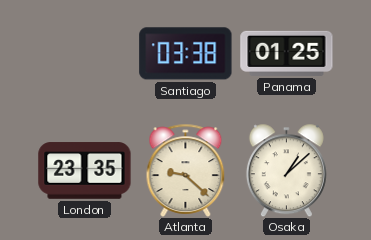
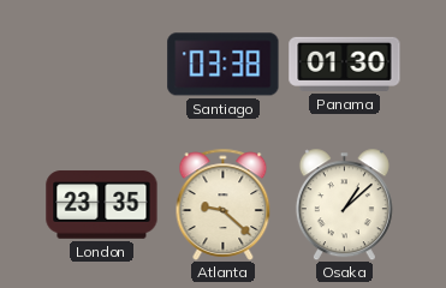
Panama: 01:25 -> 01:30 (345, 64)
